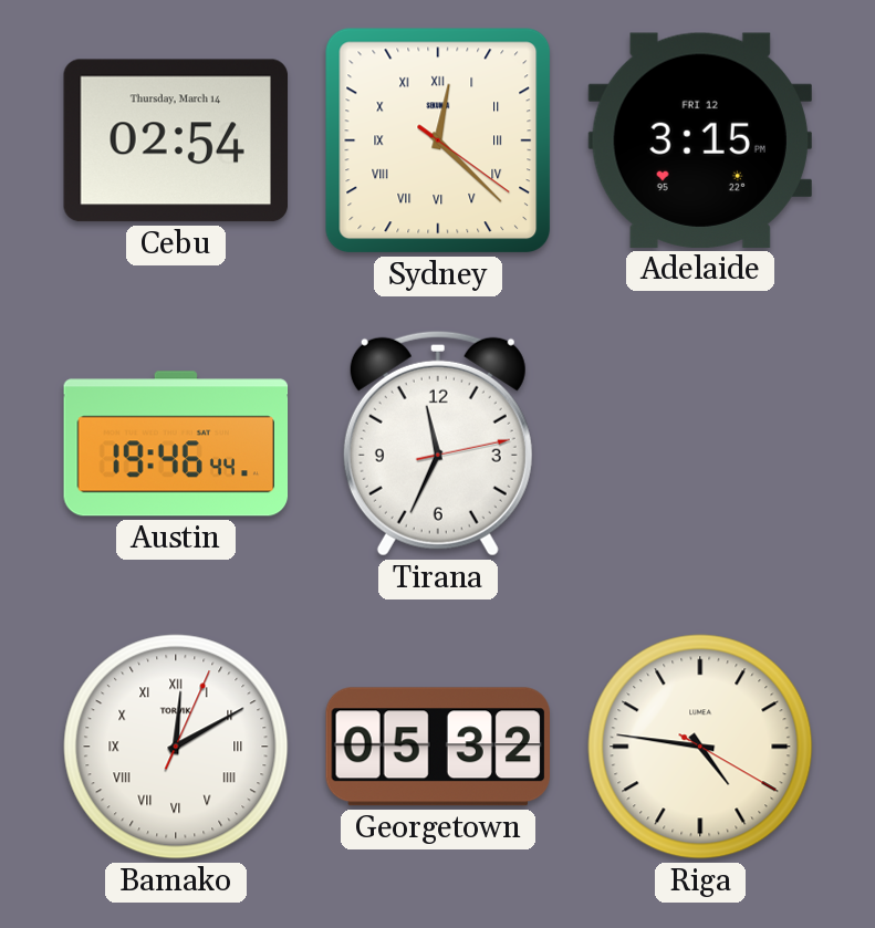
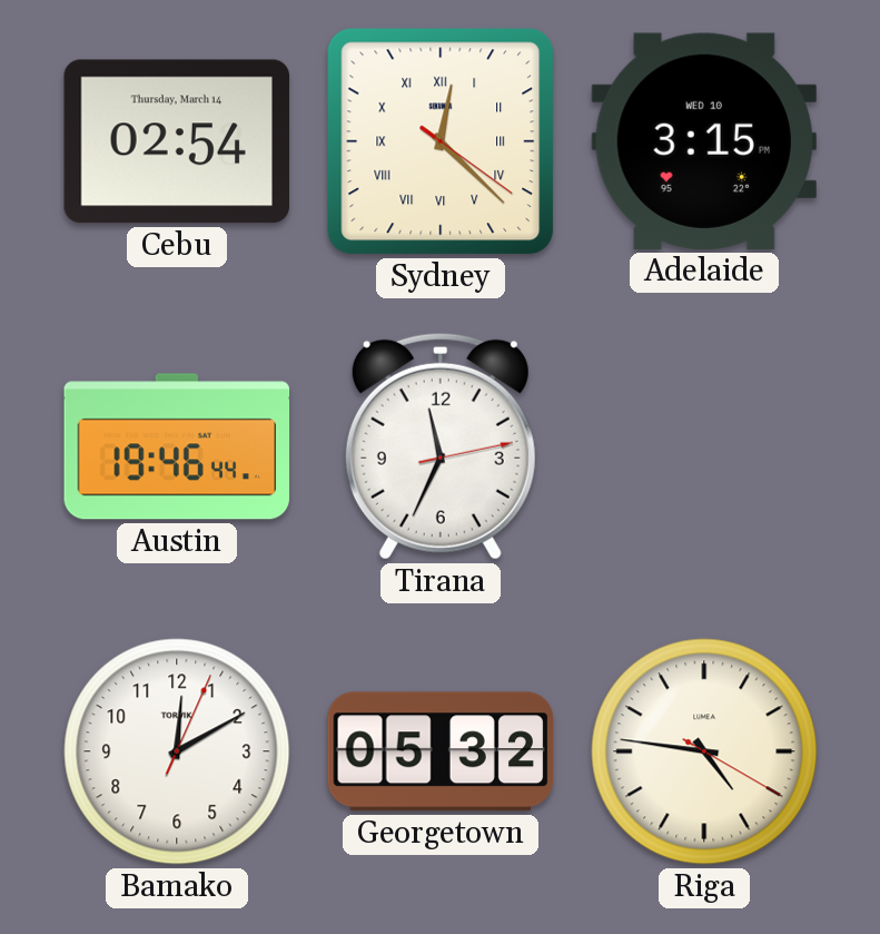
Adelaide date: FRI 12 -> WED 10 (703, 141)
Bamako numerals: Roman -> Arabic (177, 751)
